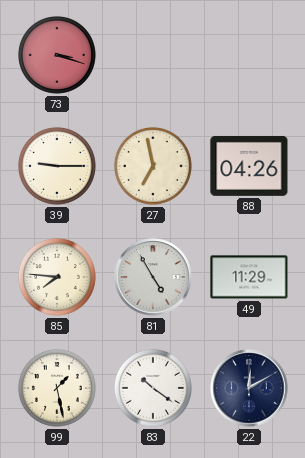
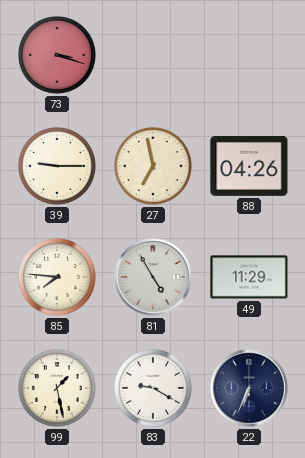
83: 10:21 -> 9:20 (153, 388)
22: 12:10 -> 6:34 (249, 388)
